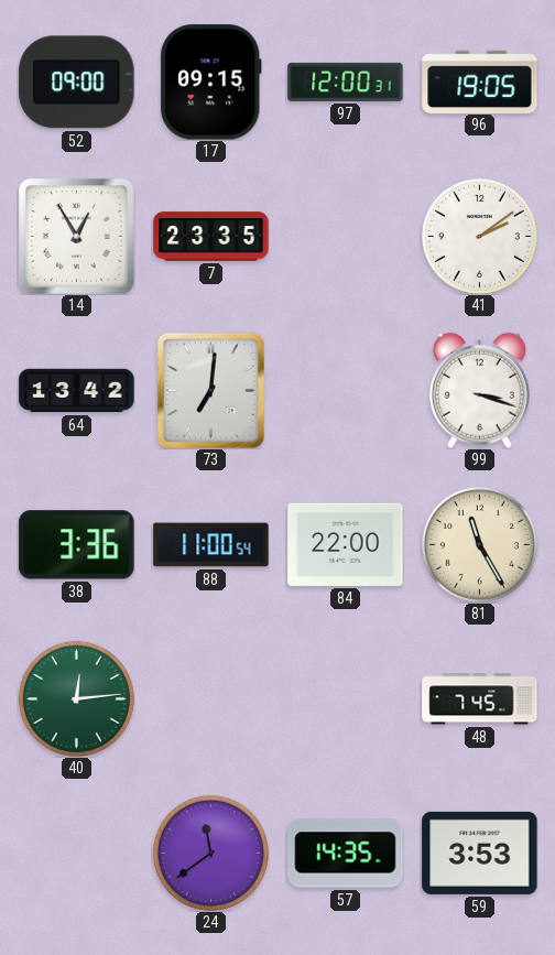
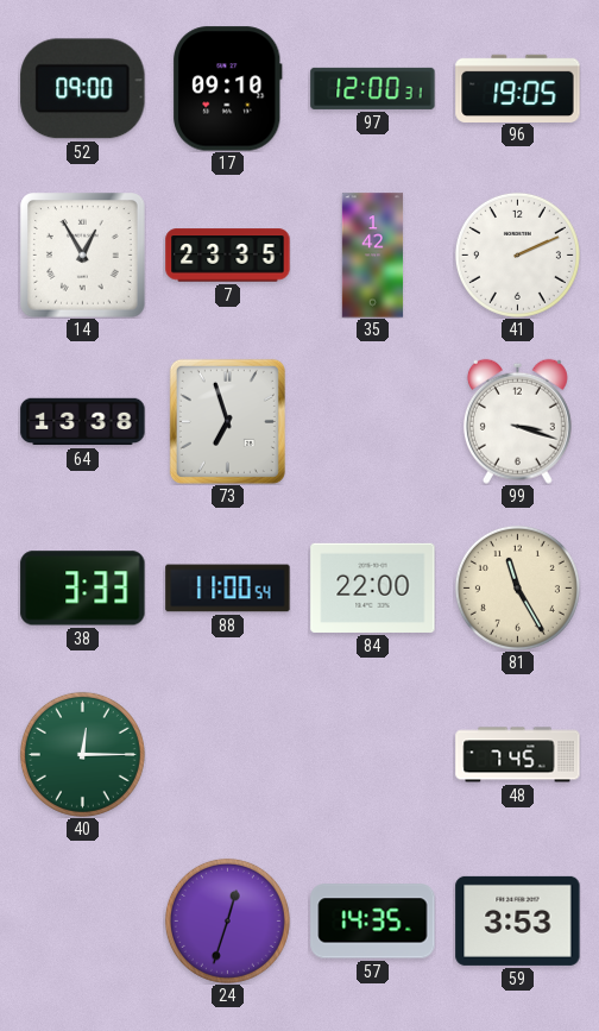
17: 09:15 -> 09:10 (228, 89)
35: none -> 1:42 (373, 256)
41: 2:09 -> 2:11 (517, 254)
64: 13:42 -> 13:38 (83, 422)
73: 7:01 -> 6:57 (227, 421)
38: 3:36 -> 3:33 (83, 589)
40: 12:14 -> 12:15 (82, 754)
24: 11:39 -> 12:33 (227, 920)
